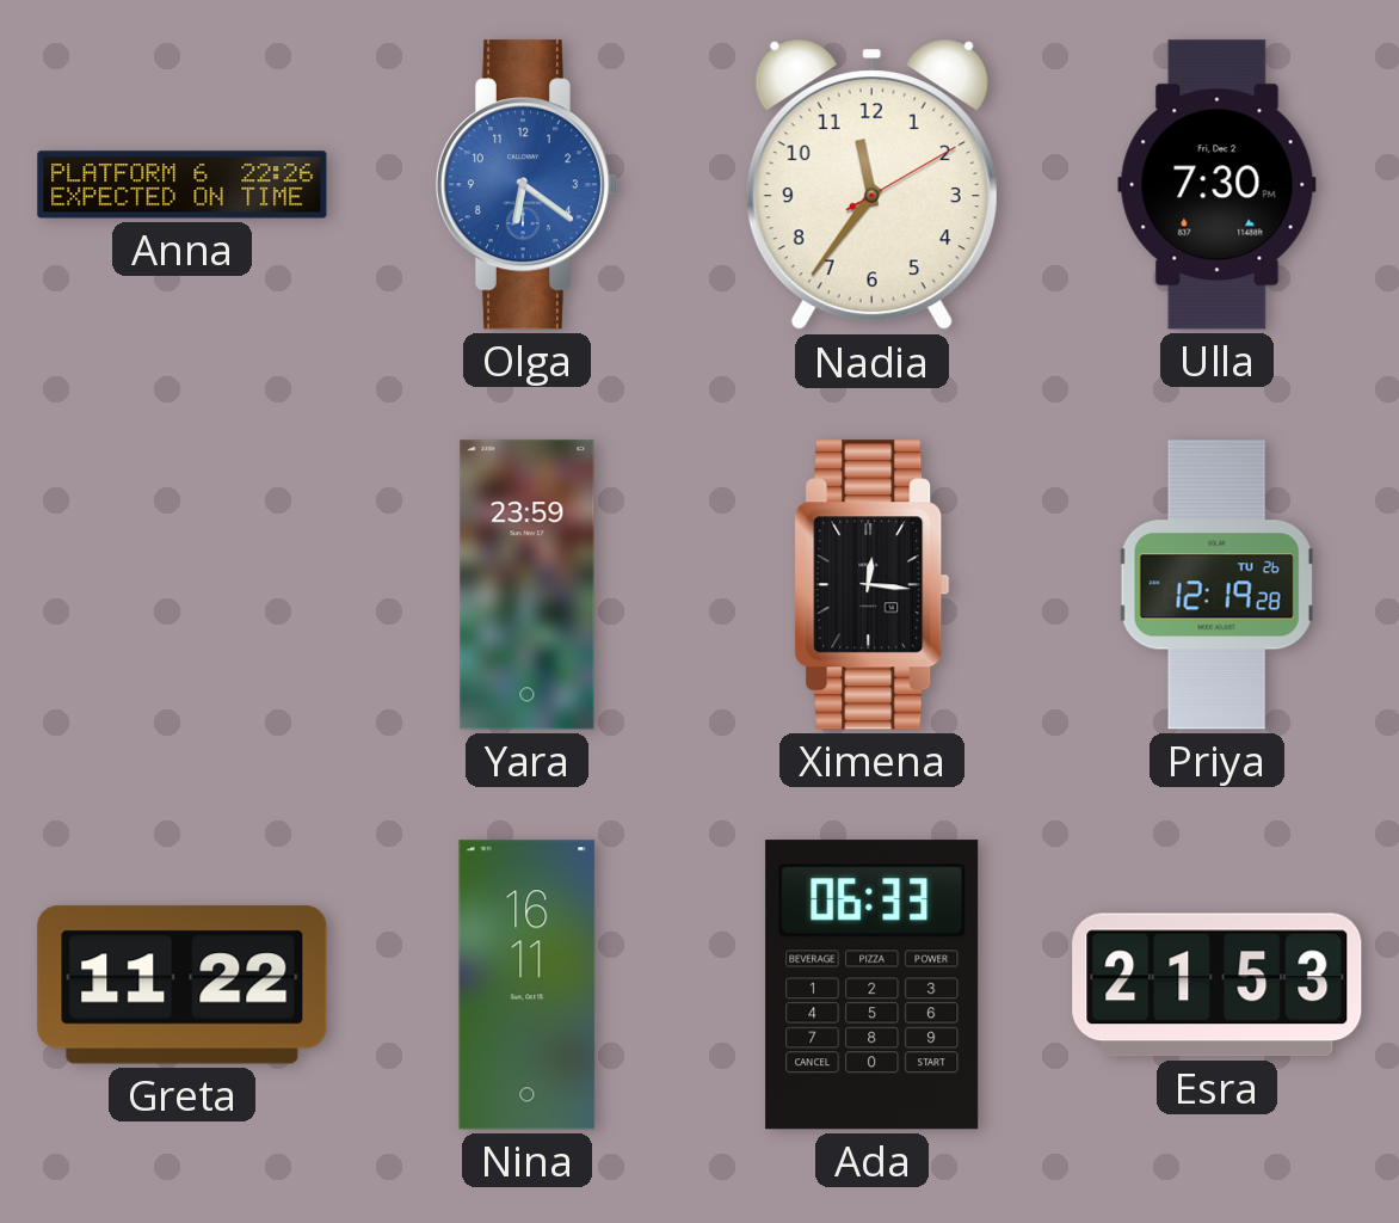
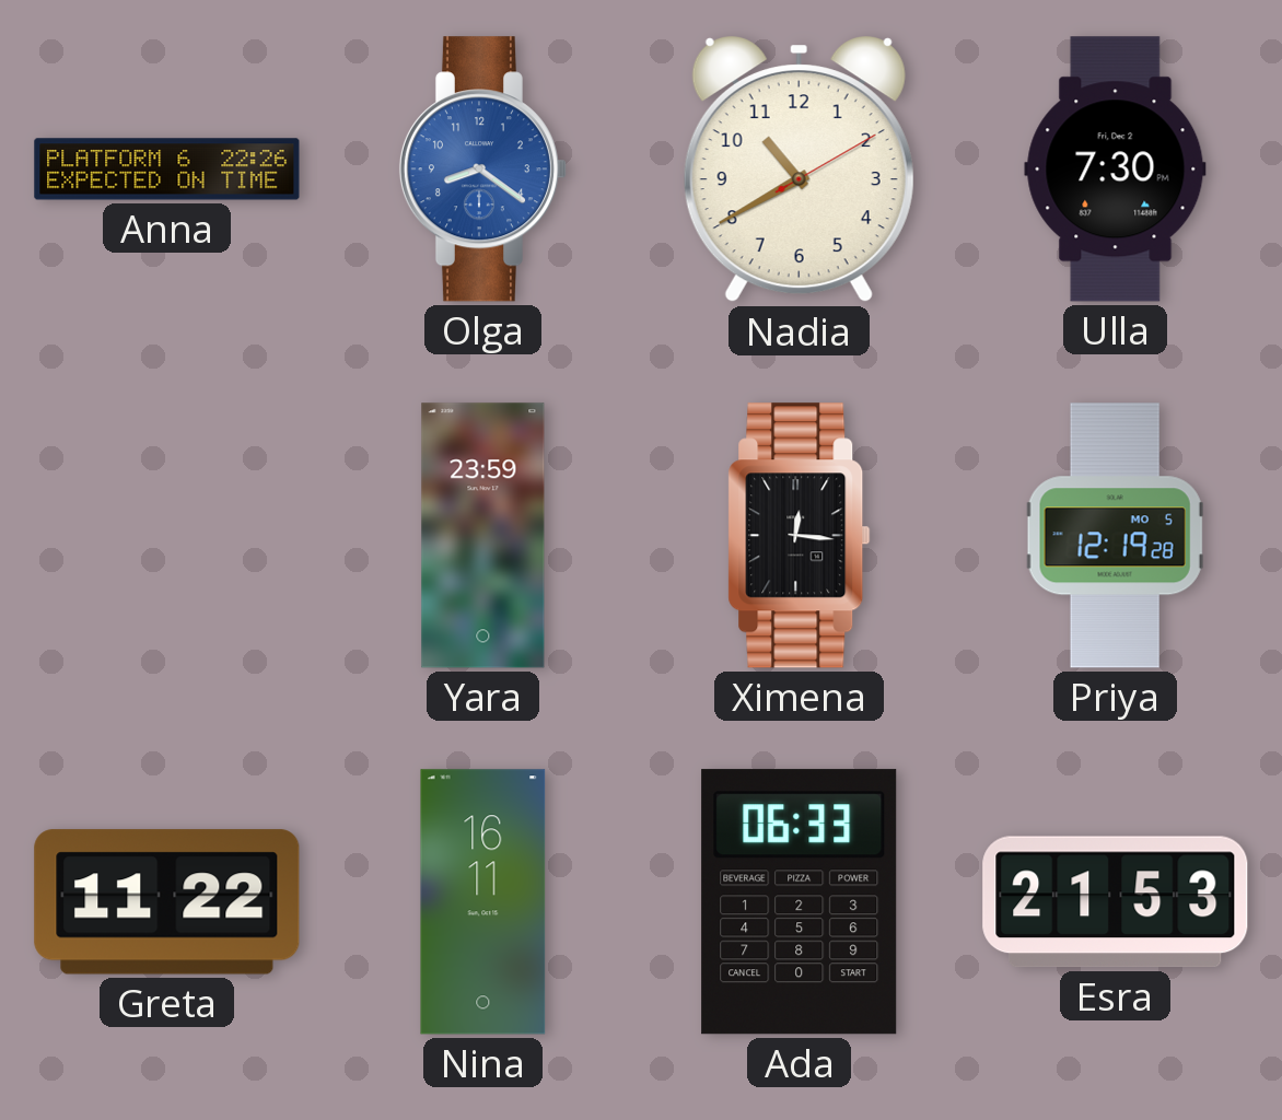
Olga: 6:21 -> 8:21 (482, 170)
Nadia: 11:36 -> 10:40 (799, 170)
Priya date: TU 26 -> MO 5 (1115, 536)
